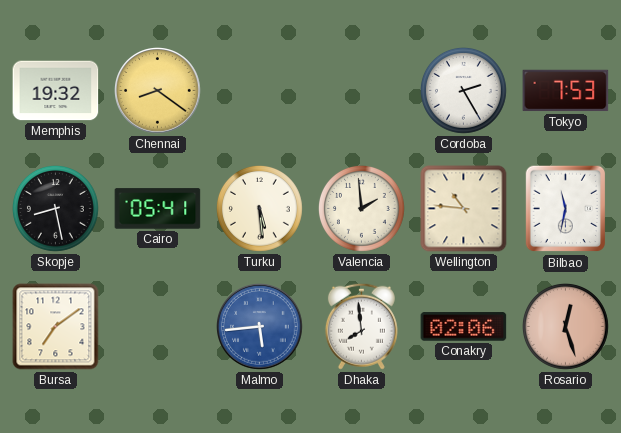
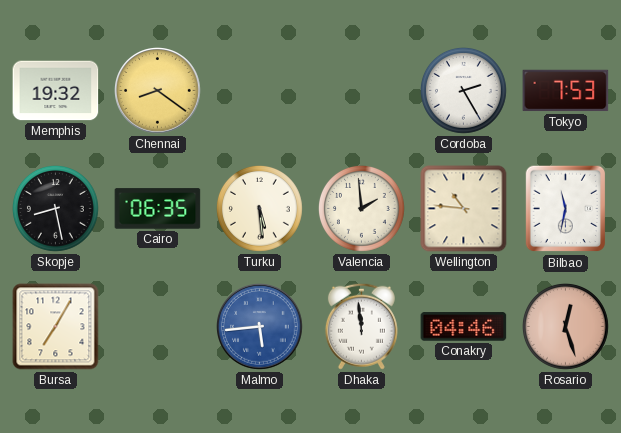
Cairo: 05:41 -> 06:35 (158, 209)
Bursa: 7:09 -> 7:05 (56, 327)
Dhaka: 7:59 -> 11:59 (361, 326)
Conakry: 02:06 -> 04:46 (464, 327)
